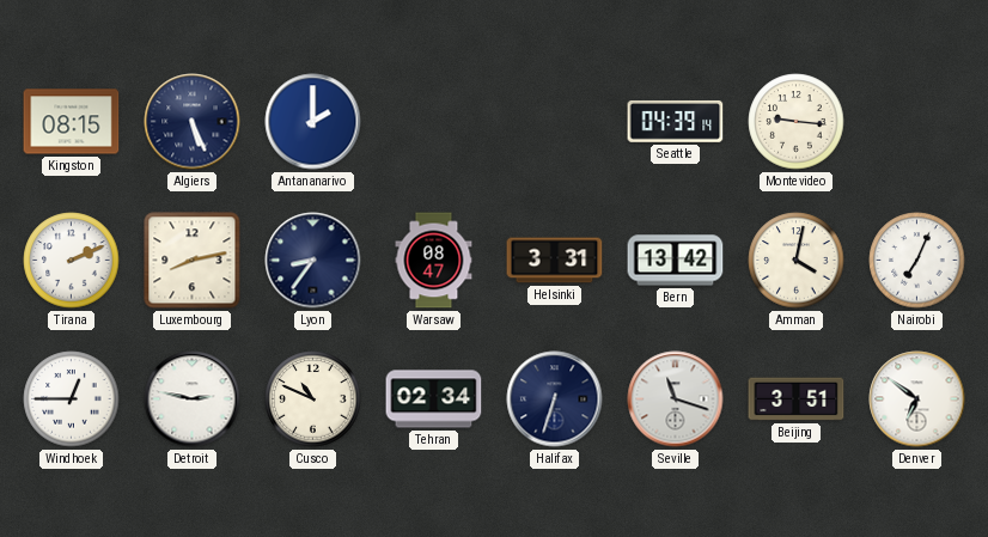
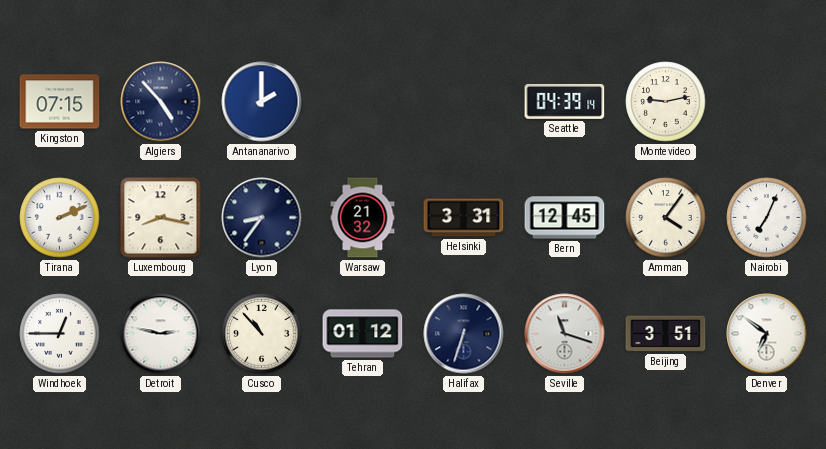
Kingston: 08:15 -> 07:15 (60, 102)
Algiers: 5:26 -> 4:53 (161, 102)
Montevideo: 9:16 -> 9:13 (666, 102)
Luxembourg: 8:13 -> 8:17 (161, 218)
Warsaw: 08:47 -> 21:32 (363, 218)
Bern: 13:42 -> 12:45 (565, 218)
Amman: 4:02 -> 4:06 (666, 218)
Cusco: 10:49 -> 10:53 (262, 334)
Tehran: 02:34 -> 01:12 (363, 334)
